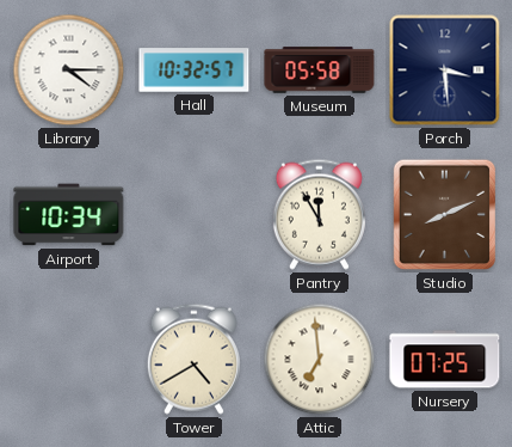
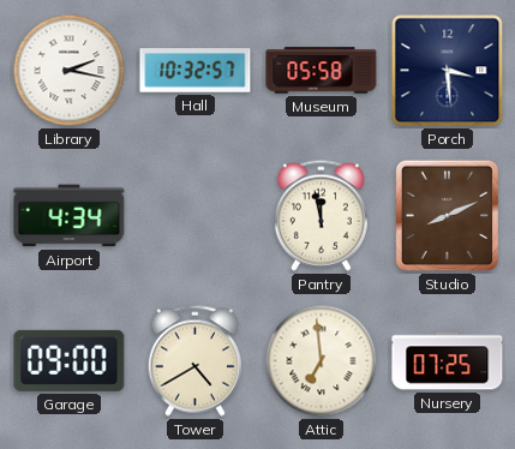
Library: 4:15 -> 2:17 (70, 71)
Airport: 10:34 -> 4:34 (70, 216)
Pantry: 11:55 -> 11:58 (321, 215)
Garage: none -> 09:00 (70, 360)
